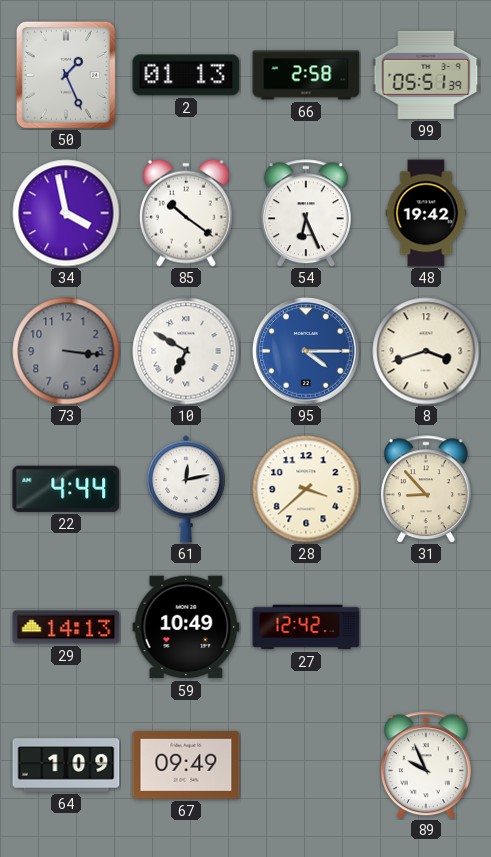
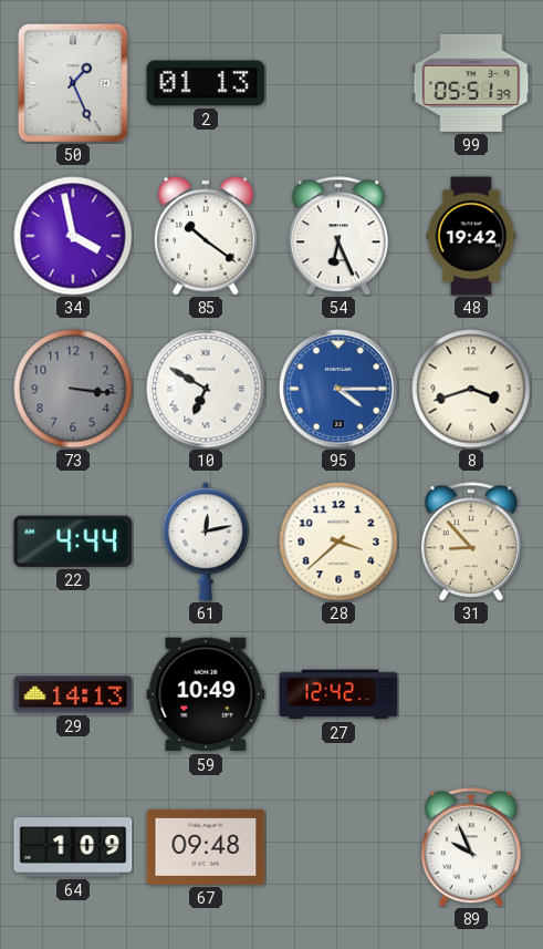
66: 2:58 -> none (306, 75)
67: 09:49 -> 09:48 (206, 847)
